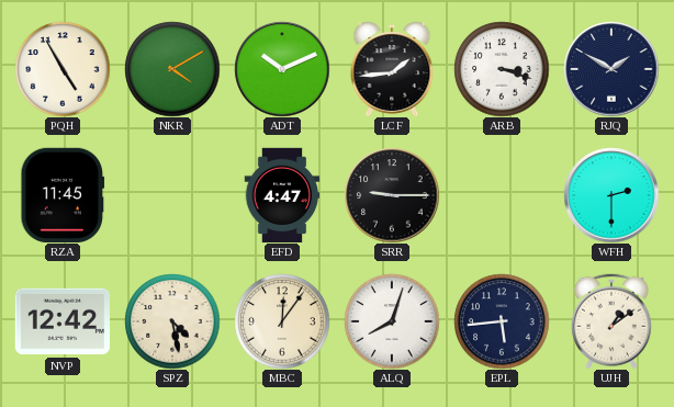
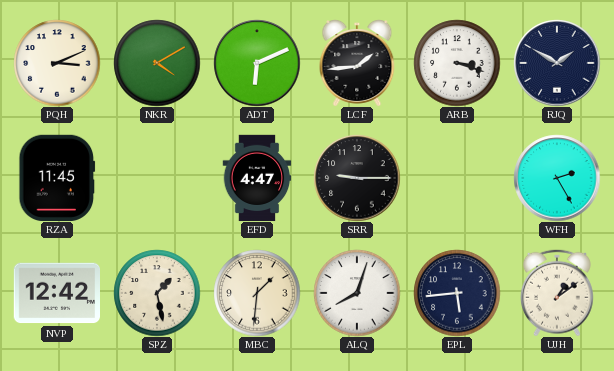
PQH: 4:55 -> 3:11 (57, 63)
ADT: 10:11 -> 6:11 (257, 63)
WFH: 2:30 -> 2:25 (557, 178)
SPZ: 4:28 -> 1:28 (157, 293)
MBC: 12:06 -> 1:31 (257, 293)
